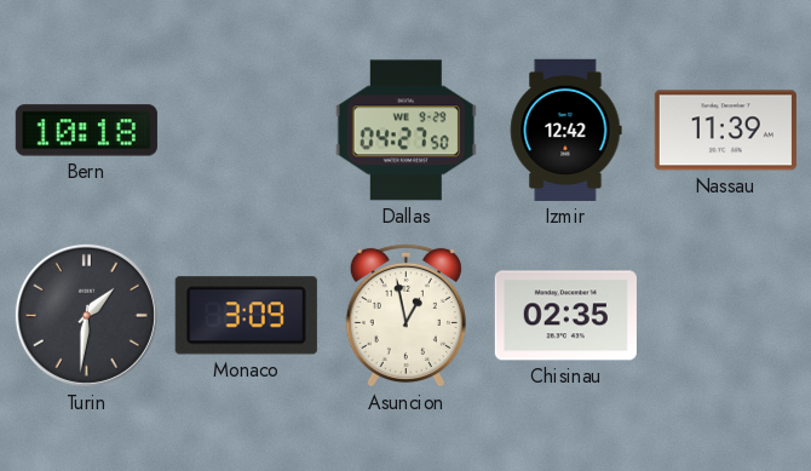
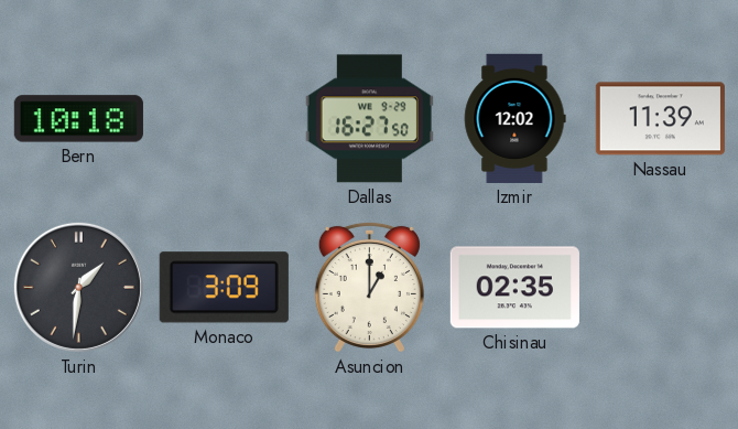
Dallas: 04:27 -> 16:27 (369, 119)
Izmir: 12:42 -> 12:02 (514, 118)
Asuncion: 12:58 -> 1:00 (369, 287)
